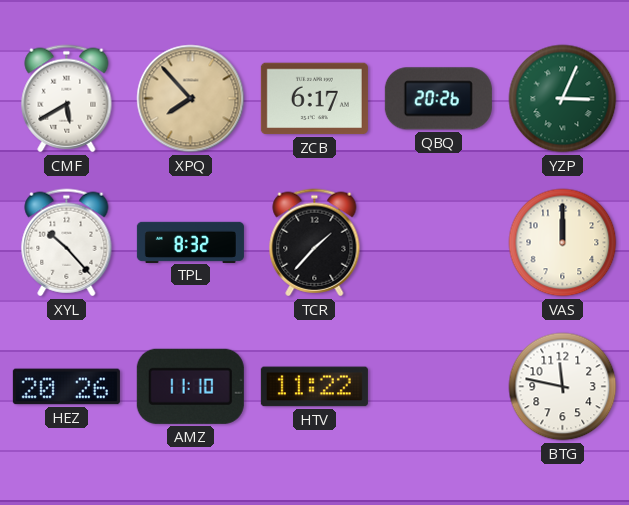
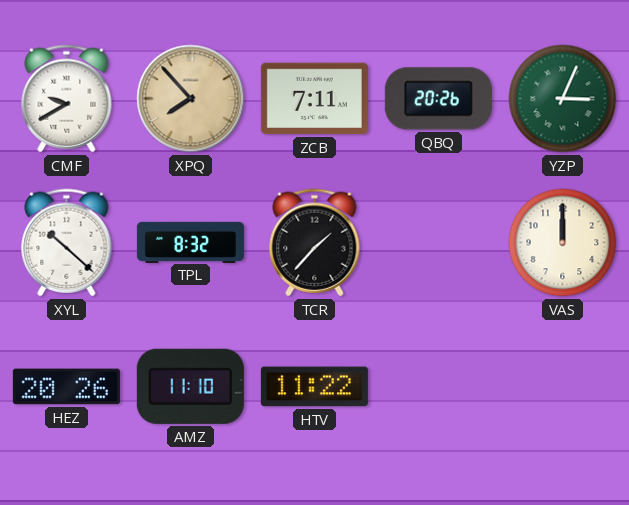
CMF: 5:40 -> 9:40 (67, 99)
ZCB: 6:17 -> 7:11 (314, 99)
XYL: 10:23 -> 10:22 (67, 243)
BTG: 11:47 -> none (563, 387)
